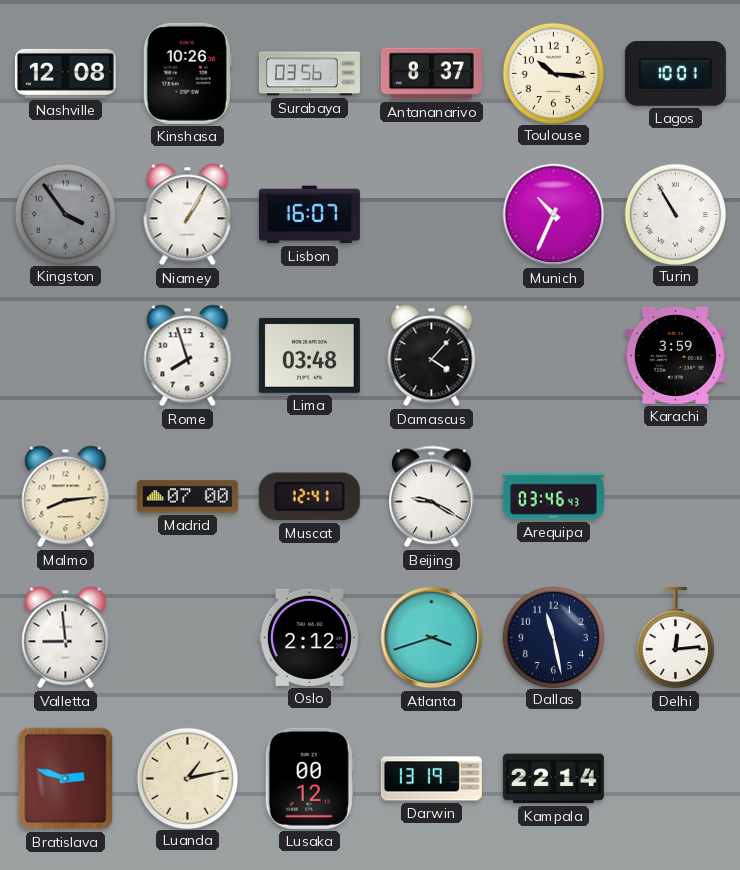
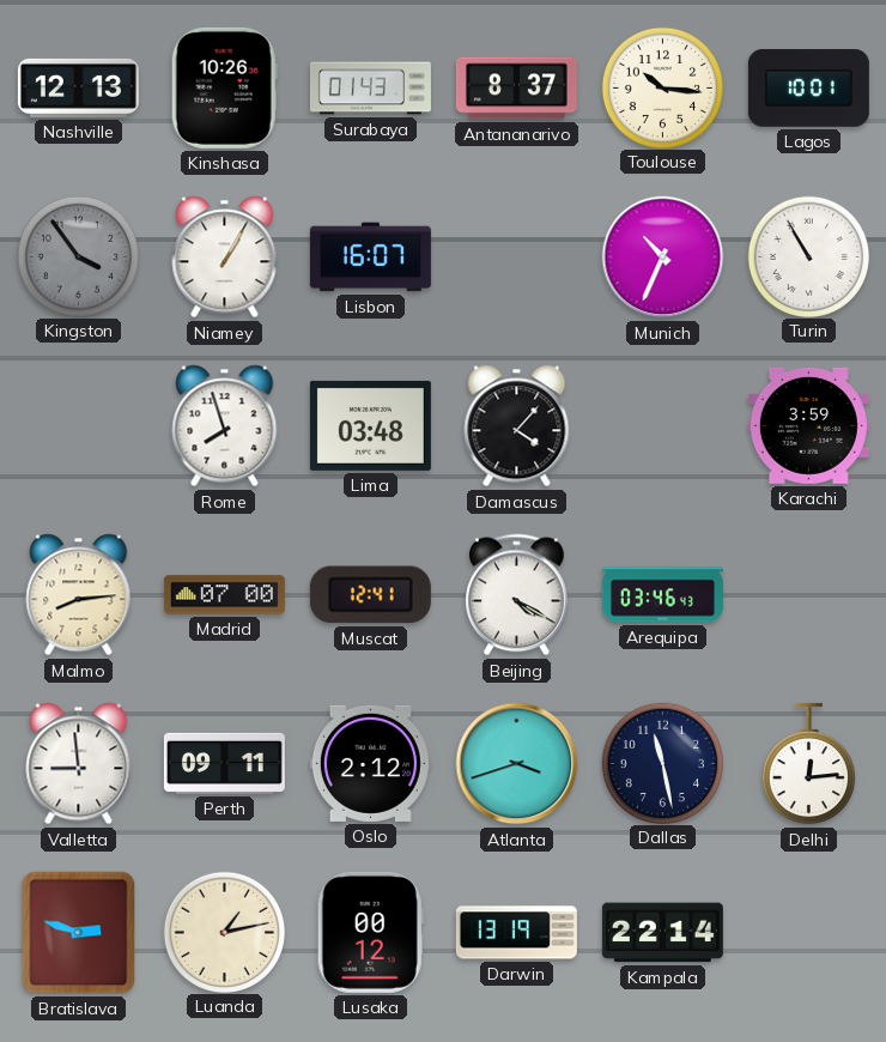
Nashville: 12:08 -> 12:13 (78, 87)
Surabaya: 03:56 -> 01:43 (370, 89)
Beijing: 9:20 -> 4:20 (517, 595)
Perth: none -> 09:11 (224, 763)
